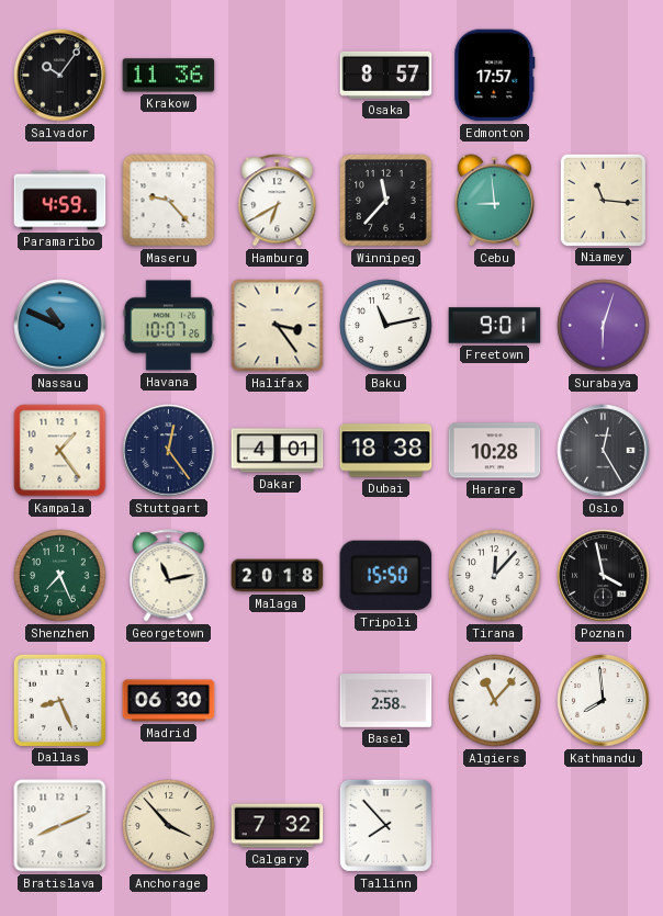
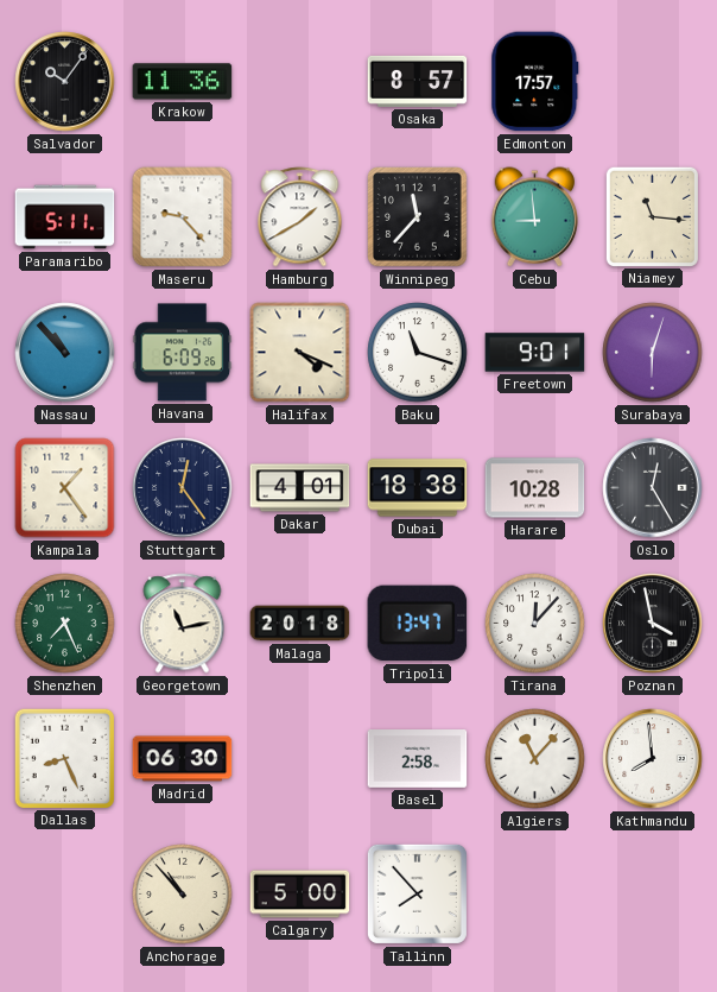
Paramaribo: 4:59 -> 5:11 (65, 217)
Hamburg: 6:40 -> 1:40 (300, 217)
Nassau: 10:49 -> 10:53 (65, 353)
Havana: 10:07 -> 6:09 (183, 353)
Halifax: 3:24 -> 4:19 (300, 353)
Baku: 11:13 -> 11:18 (418, 353)
Tripoli: 15:50 -> 13:47 (418, 624)
Bratislava: 8:11 -> none (60, 826)
Anchorage: 3:53 -> 10:53 (183, 895)
Calgary: 7:32 -> 5:00 (300, 895)
